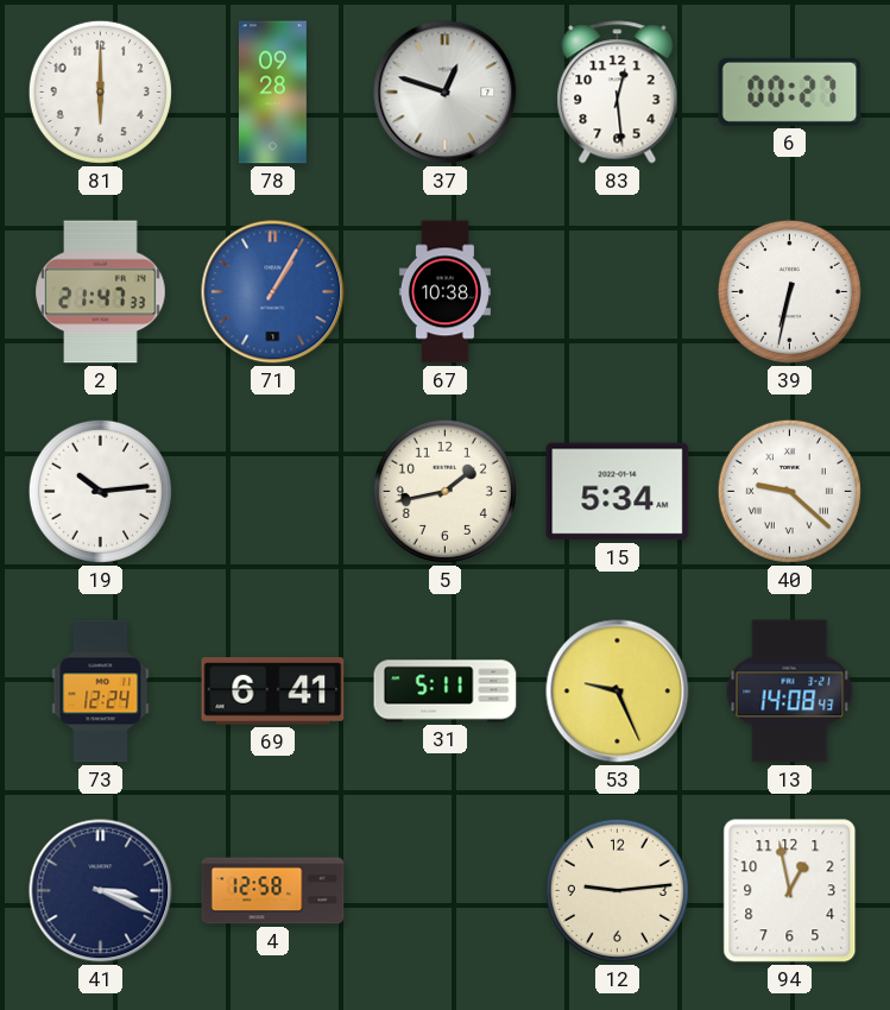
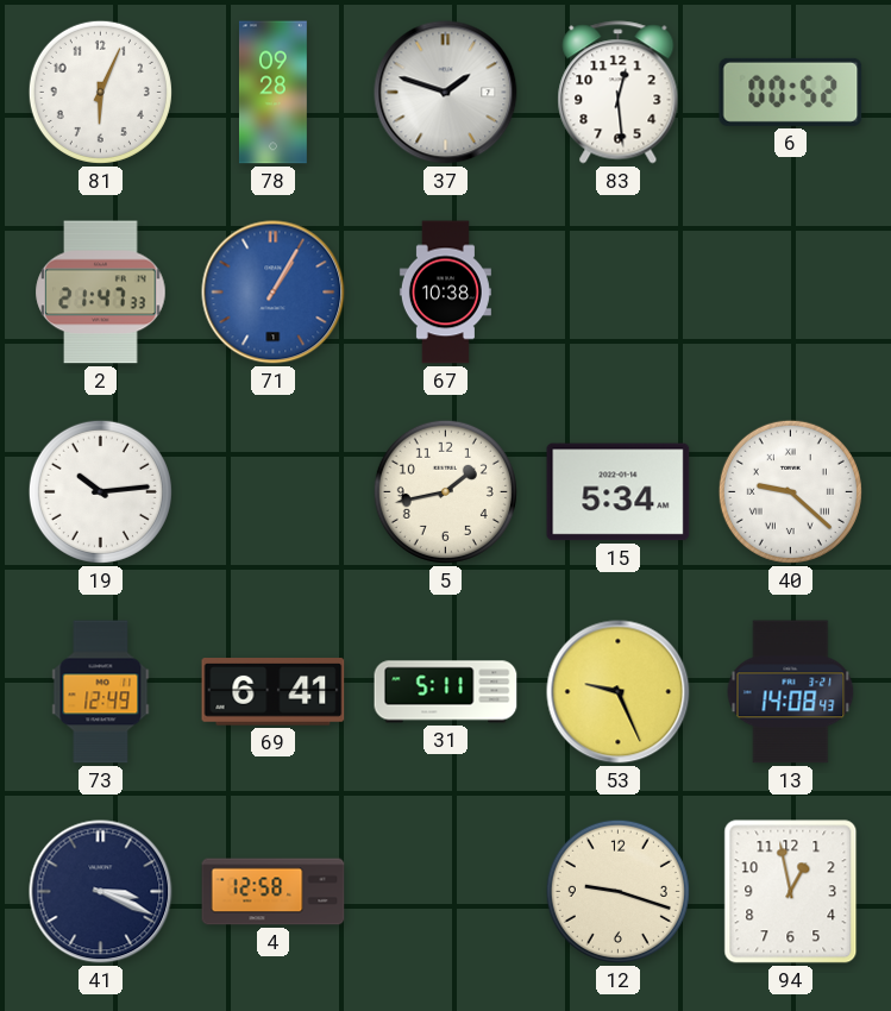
81: 6:00 -> 6:04 (100, 92)
37: 12:48 -> 1:48 (446, 93)
6: 00:27 -> 00:52 (791, 92)
39: 6:32 -> none (789, 291)
73: 12:24 -> 12:49 (101, 692)
12: 9:14 -> 9:18 (617, 891)
